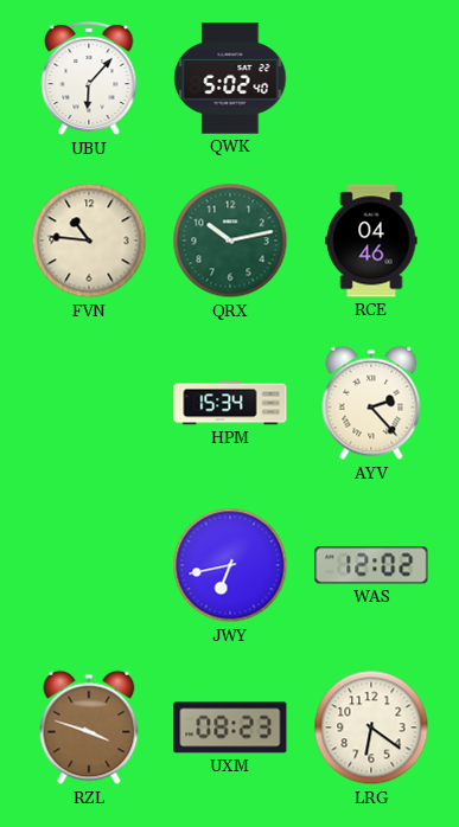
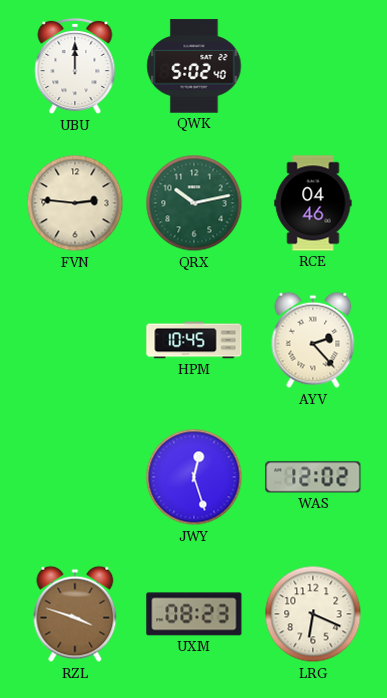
UBU: 6:07 -> 12:00 (75, 66)
FVN: 10:46 -> 2:46 (75, 203)
HPM: 15:34 -> 10:45 (194, 340)
JWY: 6:43 -> 12:27 (194, 477)
LRG: 6:21 -> 6:19 (313, 614)
